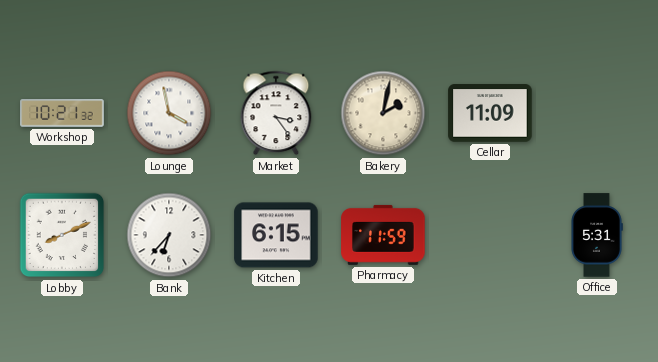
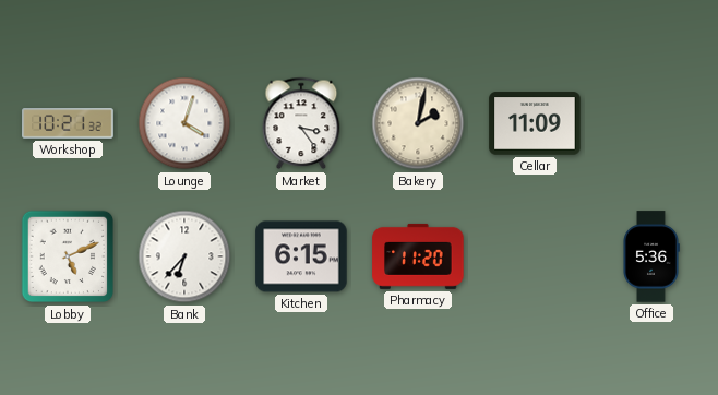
Lounge: 3:58 -> 4:03 (184, 123)
Lobby: 8:11 -> 5:11 (68, 256)
Pharmacy: 11:59 -> 11:20 (418, 256)
Office: 5:31 -> 5:36 (651, 256)
